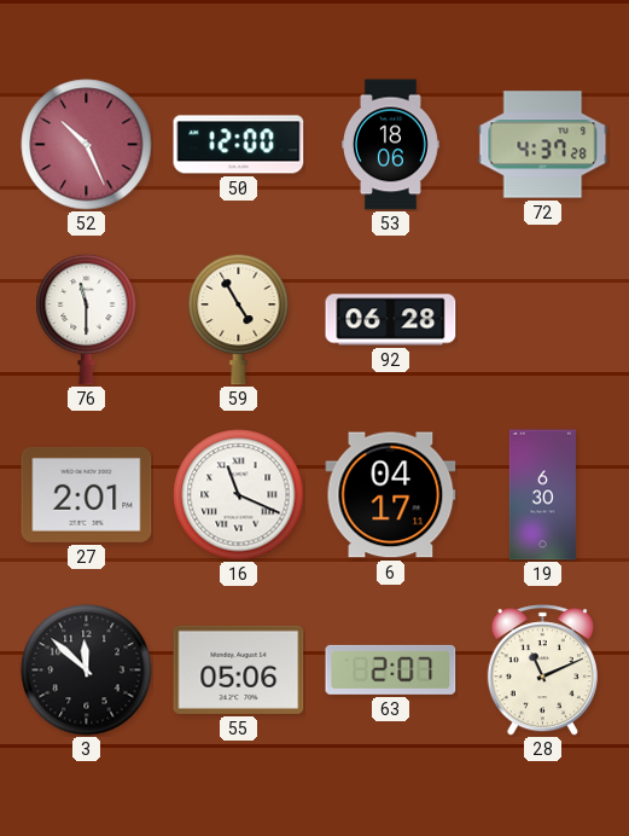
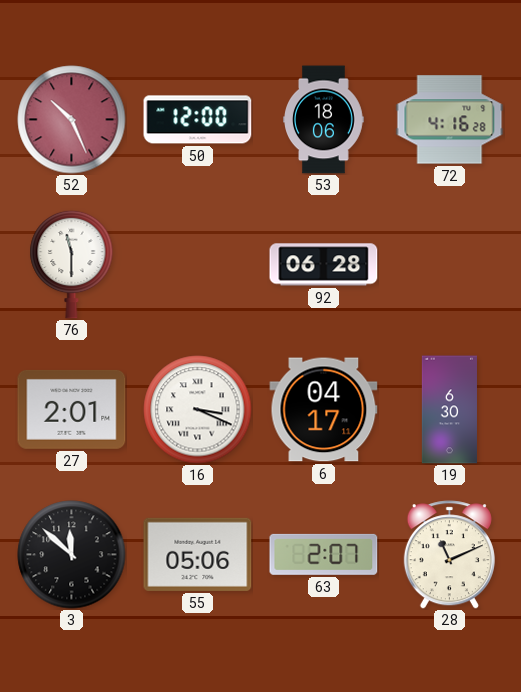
72: 4:37 -> 4:16 (450, 120)
59: 4:55 -> none (239, 319)
16: 11:19 -> 3:19 (198, 410)
